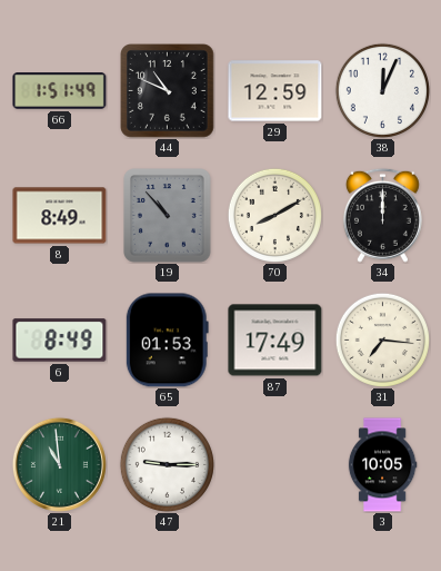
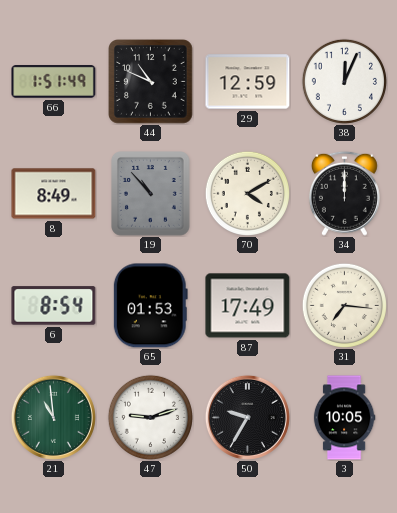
70: 8:10 -> 4:10 (247, 193)
6: 8:49 -> 8:54 (54, 306)
47: 9:15 -> 9:12 (150, 417)
50: none -> 9:35 (247, 417)
